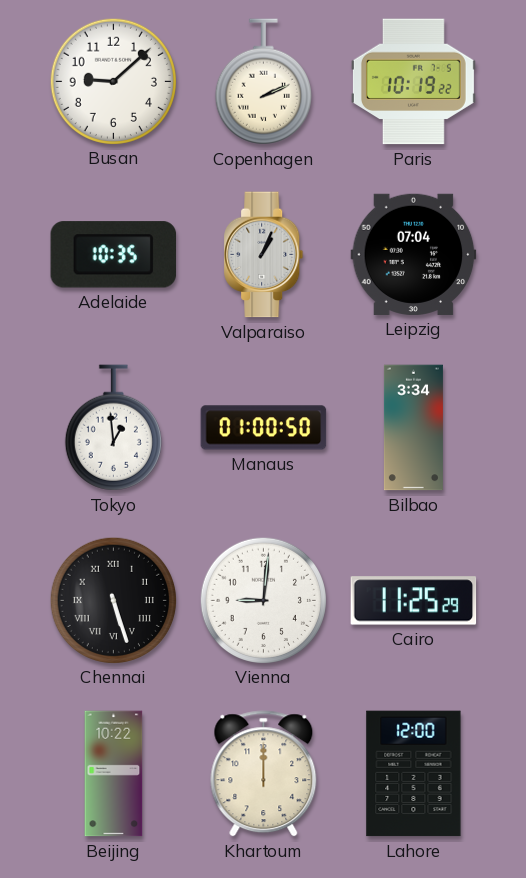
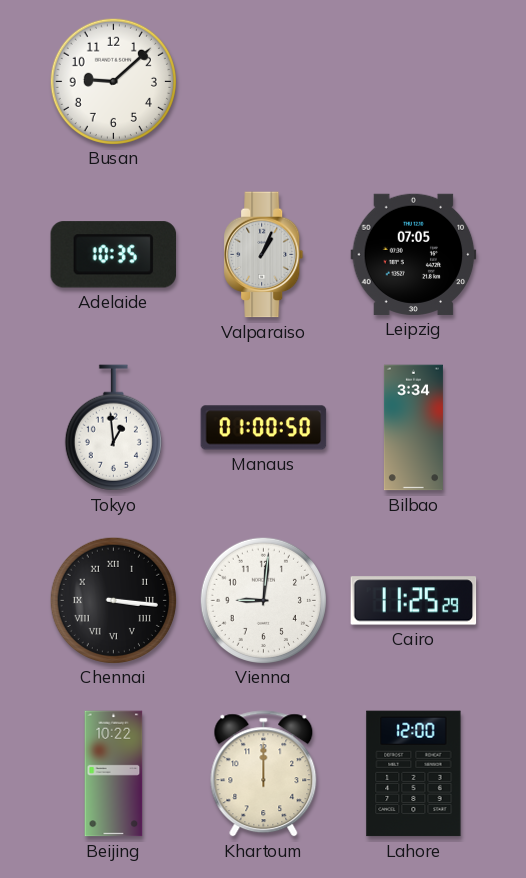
Copenhagen: 2:11 -> none (263, 82)
Paris: 10:19 -> none (413, 82)
Leipzig: 07:04 -> 07:05 (414, 254)
Chennai: 5:27 -> 3:16 (113, 600)
